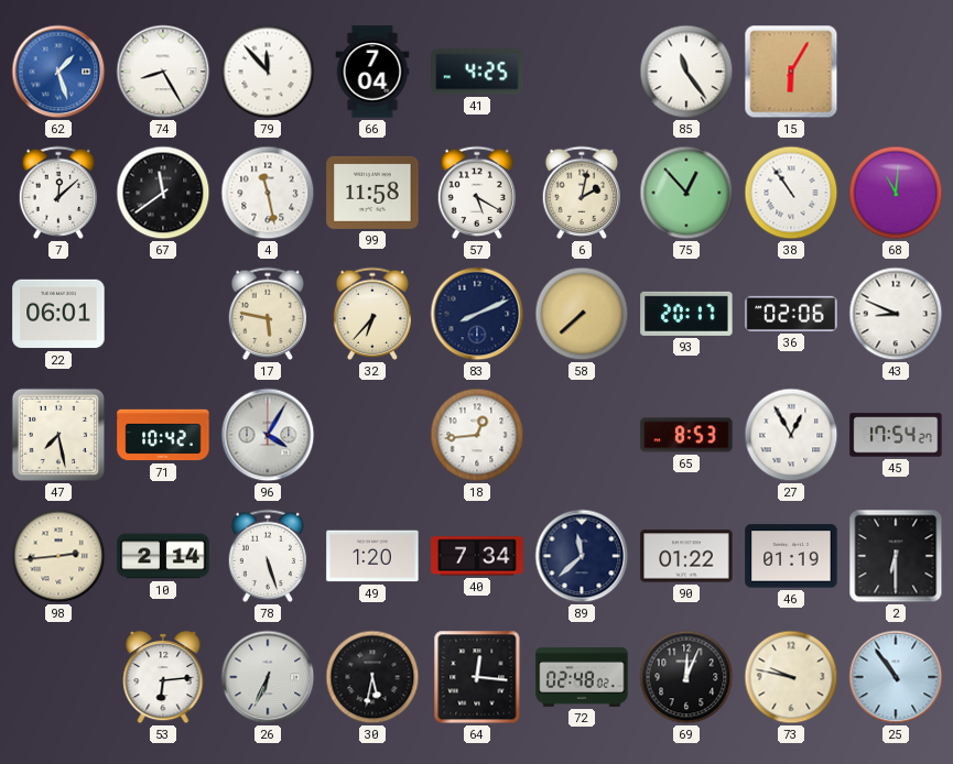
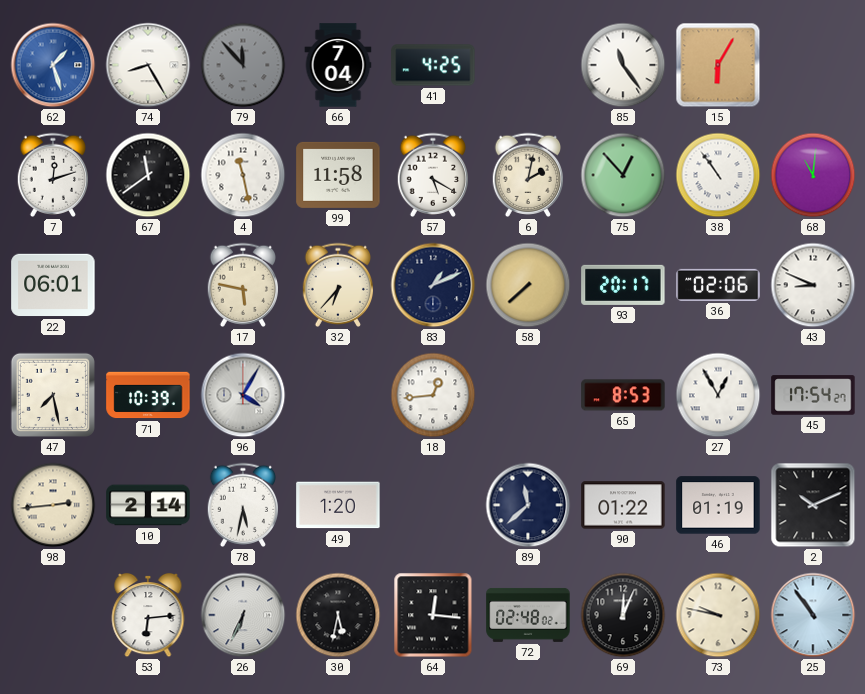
79 dial: white -> grey (243, 65)
7: 12:08 -> 12:12 (53, 175)
83: 8:11 -> 1:11 (433, 285)
71: 10:42 -> 10:39 (148, 395)
78: 5:27 -> 5:32 (243, 505)
40: 7:34 -> none (477, 556)
2: 6:30 -> 10:11 (813, 505)
